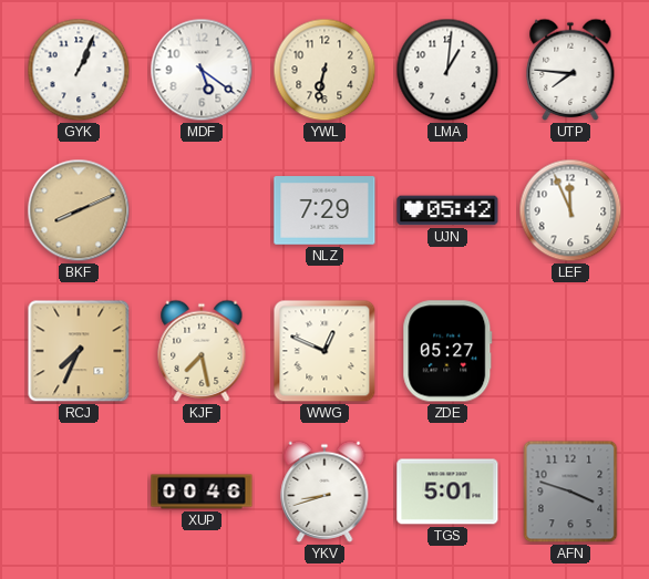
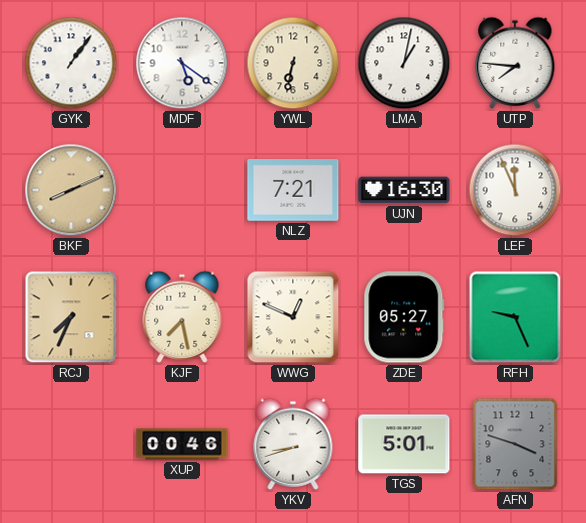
GYK: 1:04 -> 1:06 (71, 63)
LMA: 1:01 -> 1:02 (404, 63)
NLZ: 7:29 -> 7:21 (293, 190)
UJN: 05:42 -> 16:30 (404, 190)
RFH: none -> 9:26 (515, 317)
